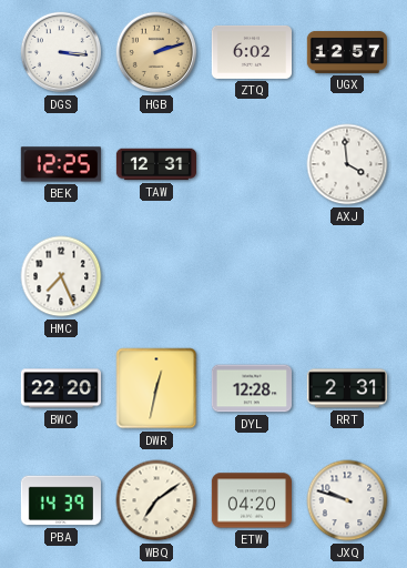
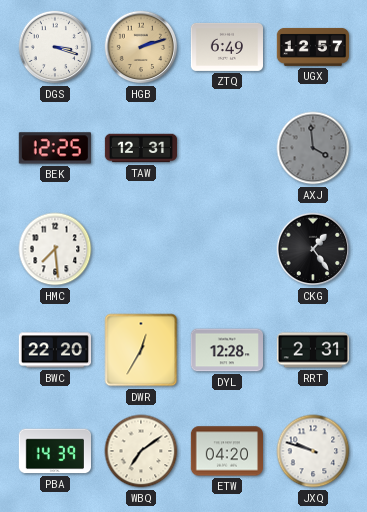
DGS: 3:16 -> 3:18 (55, 47)
ZTQ: 6:02 -> 6:49 (226, 47)
AXJ dial: white -> grey (313, 148)
HMC: 7:26 -> 7:29 (55, 249)
CKG: none -> 1:24 (313, 249)
DWR: 12:32 -> 12:35 (141, 350)
